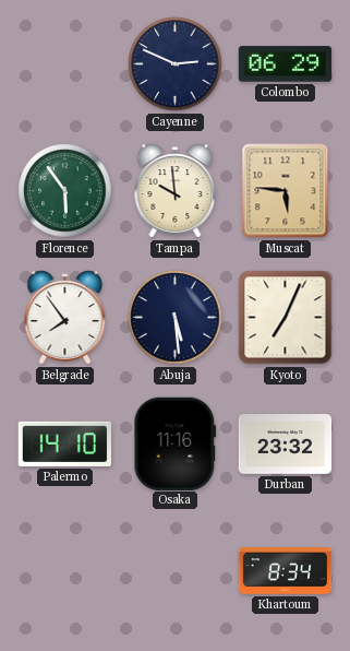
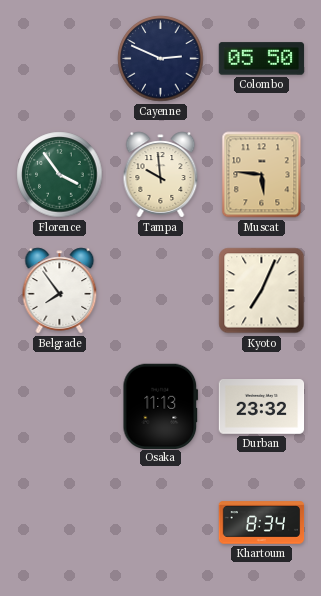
Colombo: 06:29 -> 05:50 (262, 59)
Florence: 5:54 -> 3:54 (60, 175)
Abuja: 5:29 -> none (176, 318)
Palermo: 14:10 -> none (64, 443)
Osaka: 11:16 -> 11:13 (161, 406)
